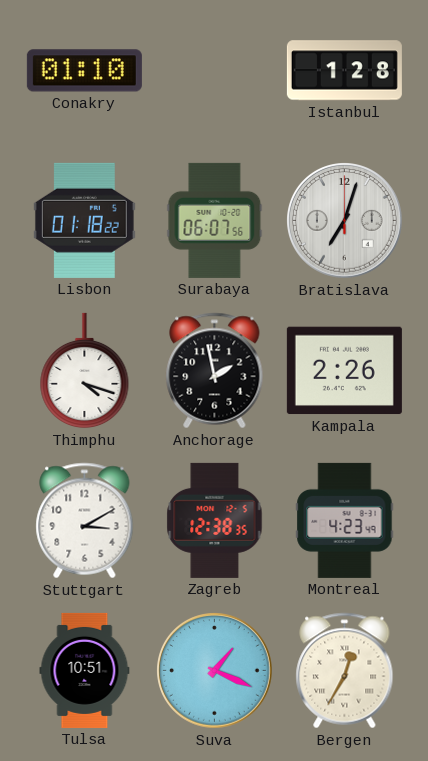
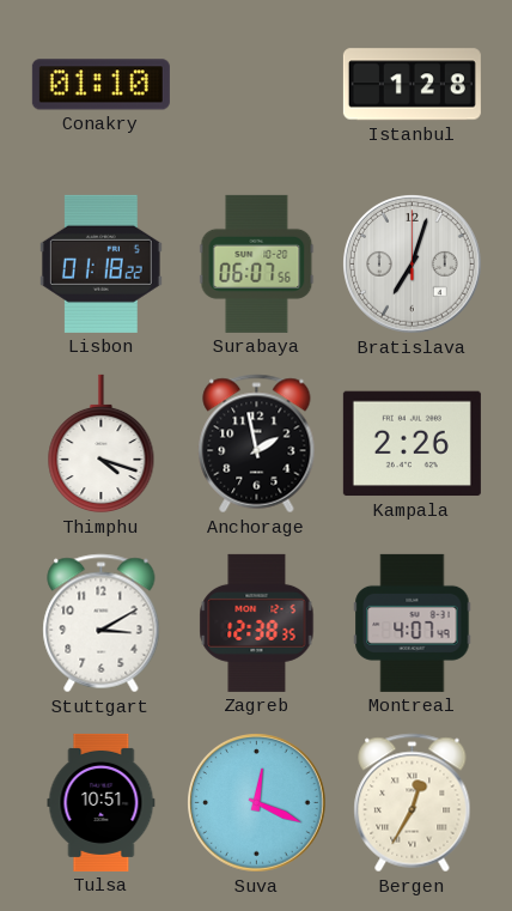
Montreal: 4:23 -> 4:07 (413, 622)
Suva: 1:19 -> 12:19 (257, 803)
